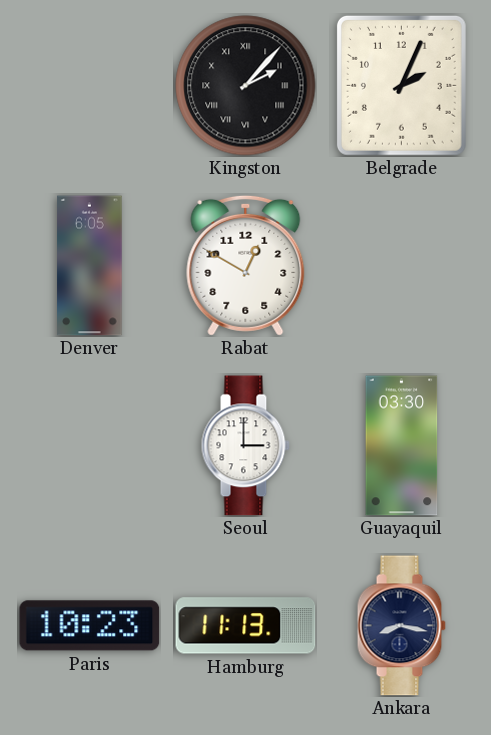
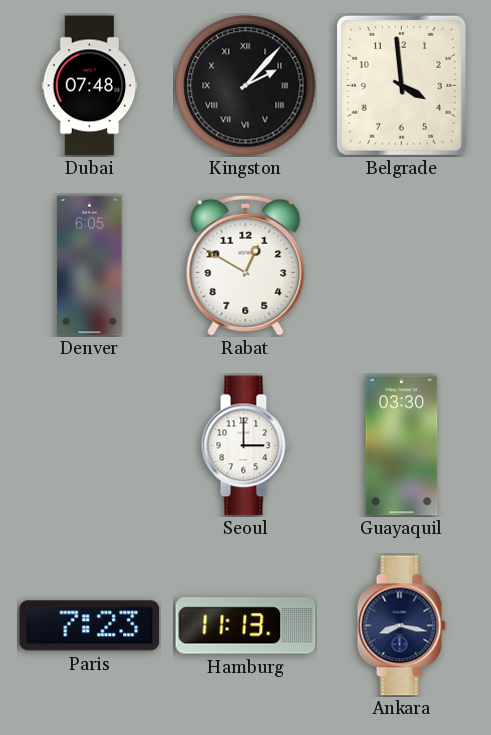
Dubai: none -> 07:48 (90, 86)
Belgrade: 2:04 -> 3:59 (401, 85)
Paris: 10:23 -> 7:23 (90, 626)
